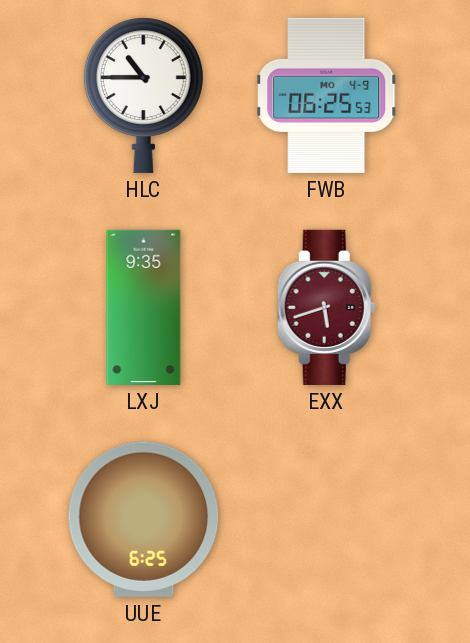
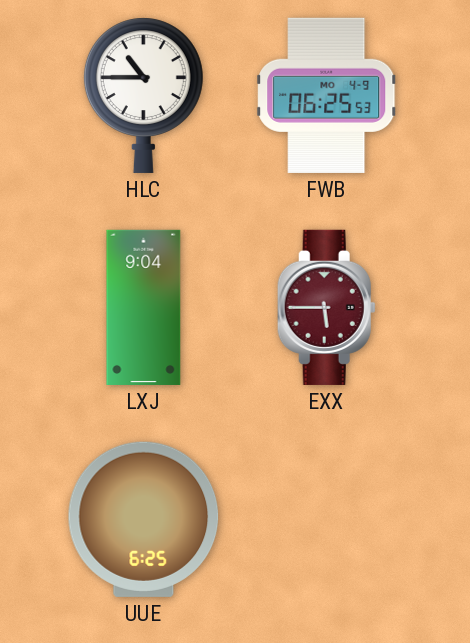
LXJ: 9:35 -> 9:04 (144, 307)
EXX: 5:42 -> 5:45 (326, 307)
